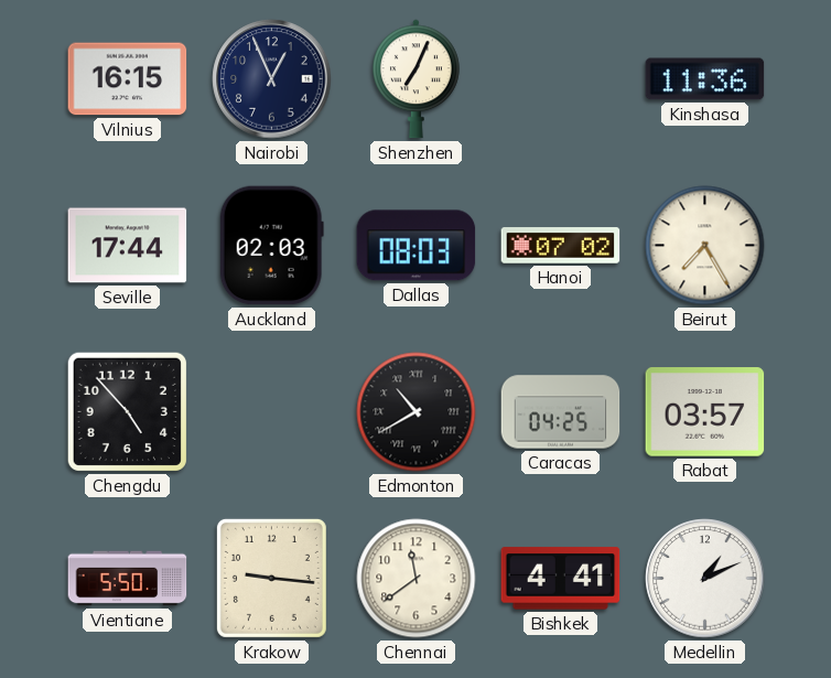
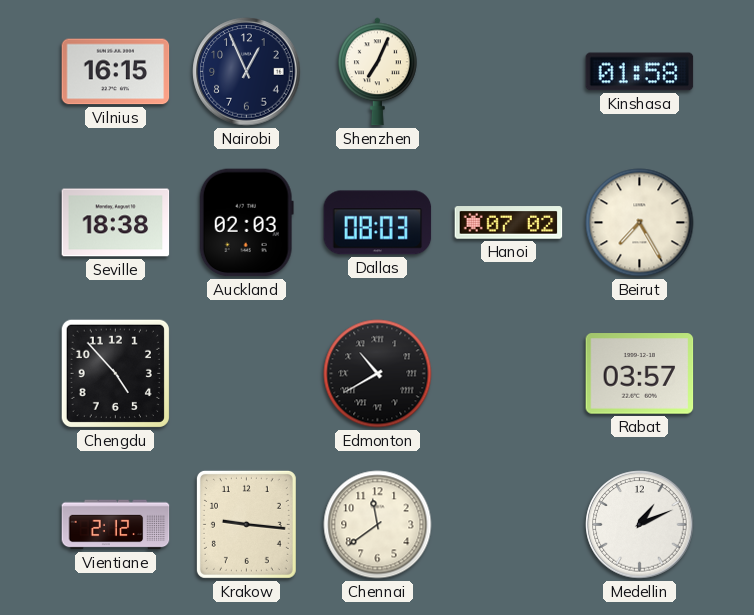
Kinshasa: 11:36 -> 01:58 (640, 72)
Seville: 17:44 -> 18:38 (116, 223)
Caracas: 04:25 -> none (561, 412)
Vientiane: 5:50 -> 2:12 (116, 525)
Bishkek: 4:41 -> none (561, 579)
